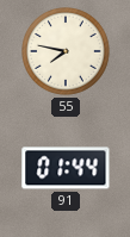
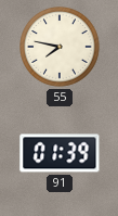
91: 01:44 -> 01:39 (60, 153)
